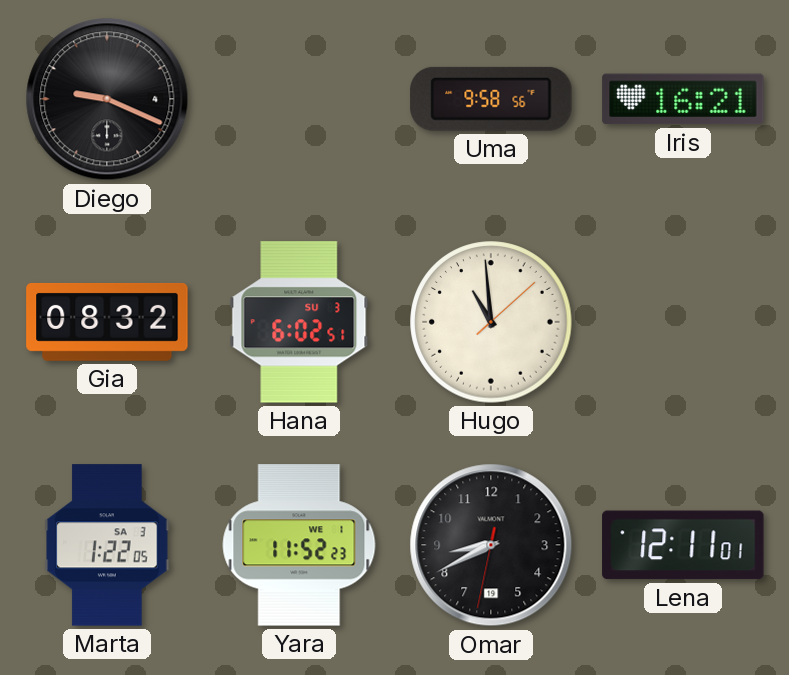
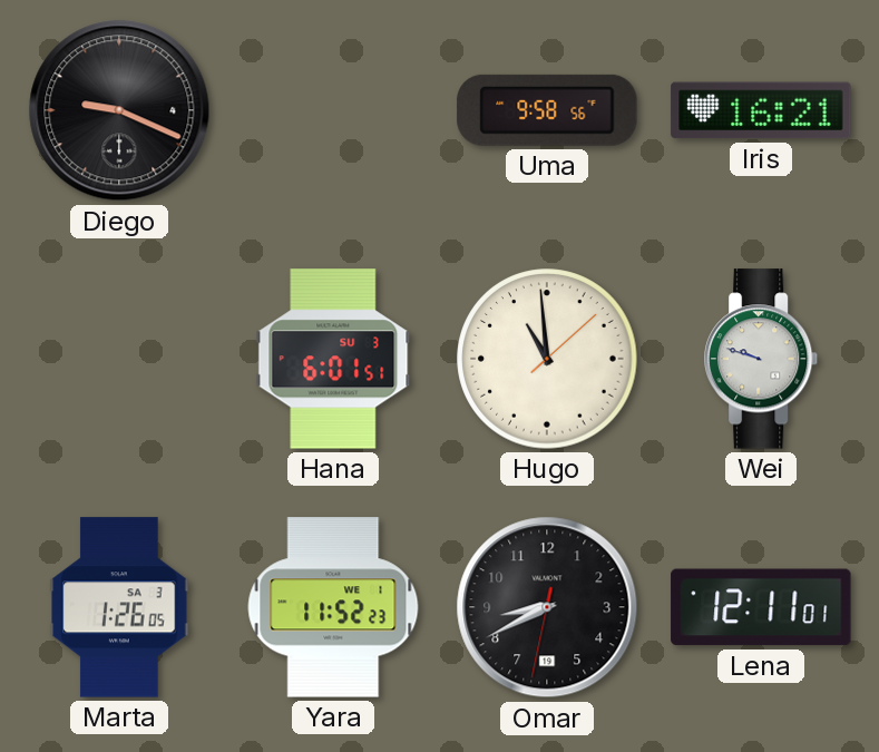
Gia: 08:32 -> none (107, 322)
Hana: 6:02 -> 6:01 (333, 359)
Wei: none -> 9:48 (762, 359)
Marta: 1:22 -> 1:26 (119, 607)
